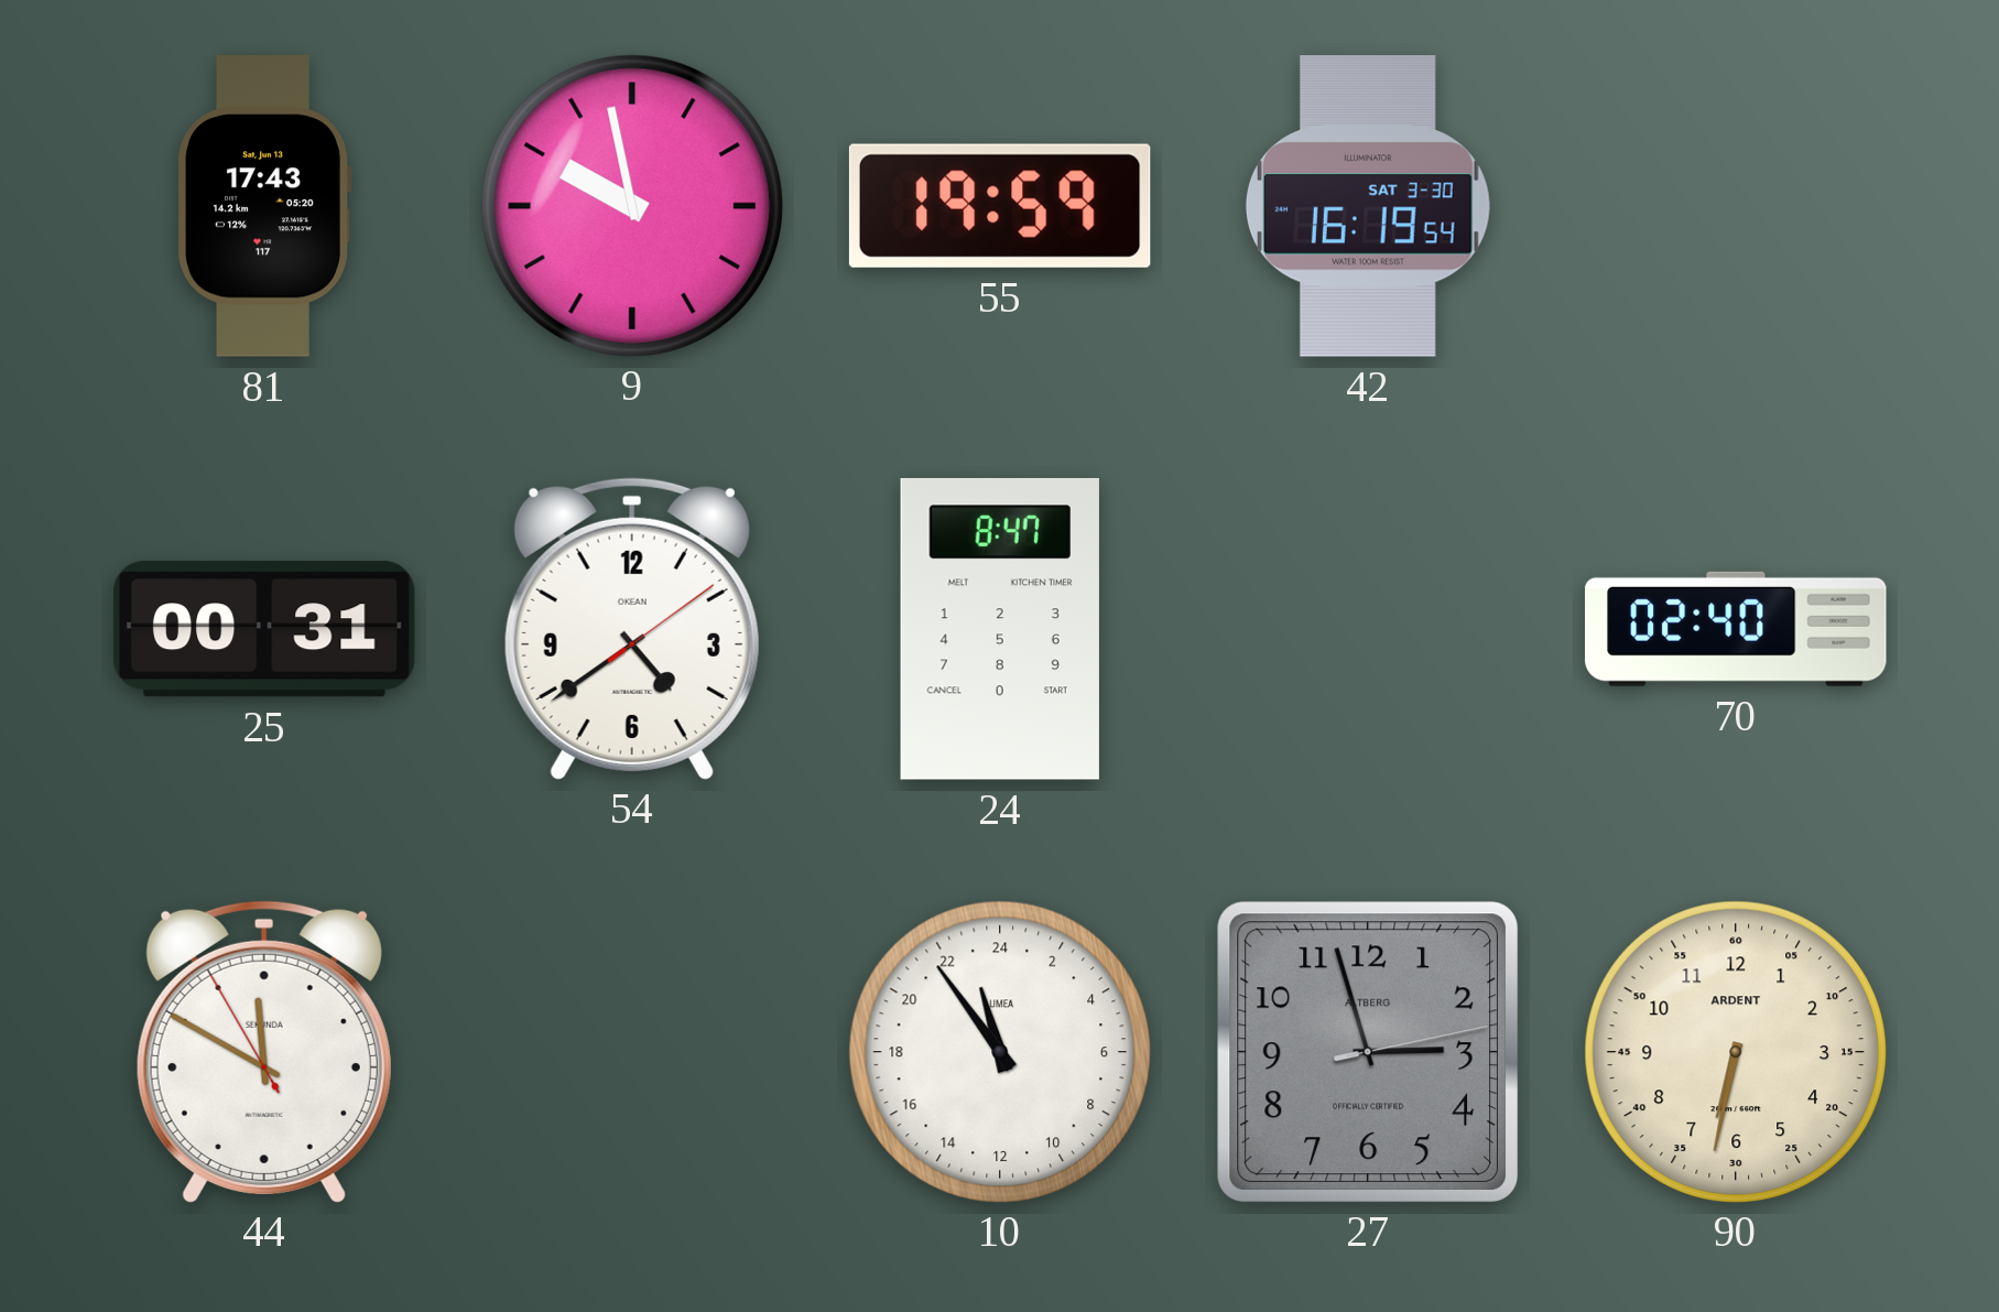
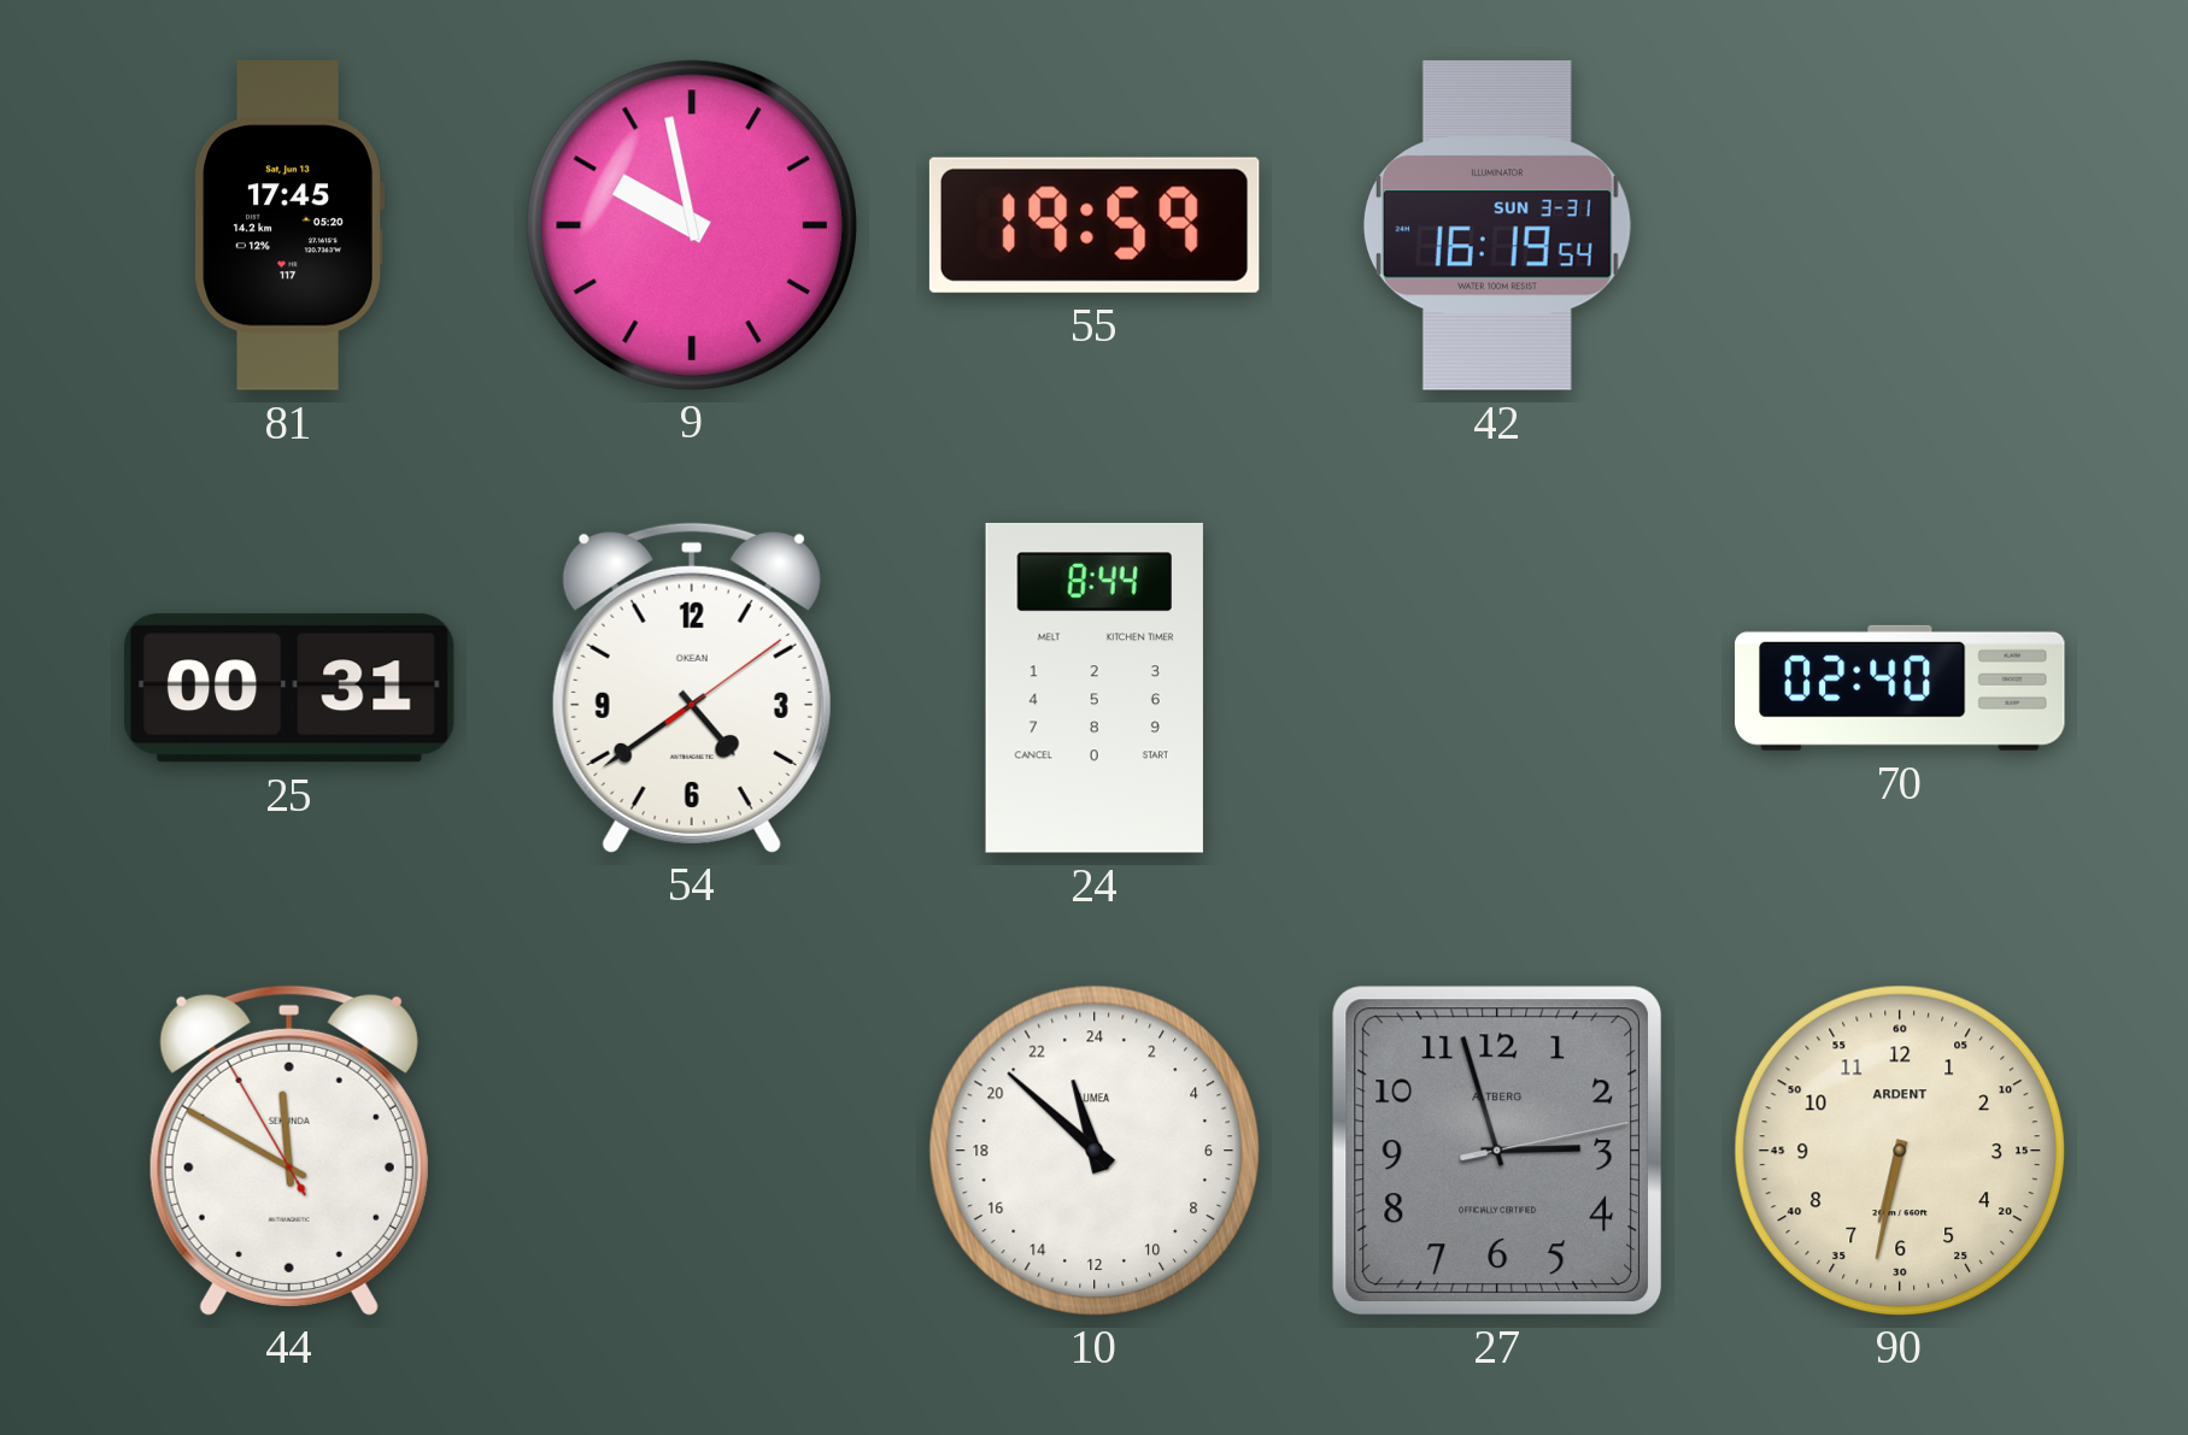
81: 17:43 -> 17:45 (289, 227)
42 date: SAT 3-30 -> SUN 3-31 (1497, 225)
24: 8:47 -> 8:44 (1095, 688)
10: 22:54 -> 22:52 (1093, 1149)
